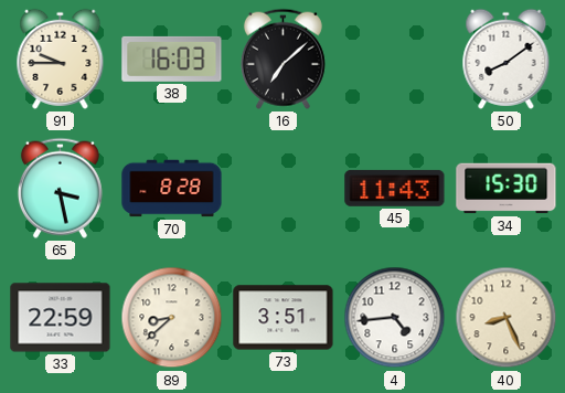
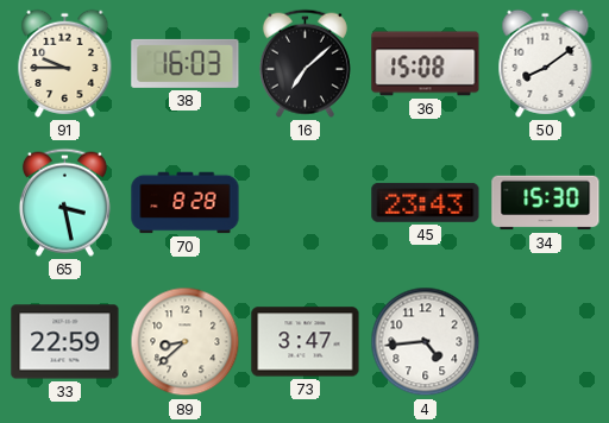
36: none -> 15:08 (426, 64)
45: 11:43 -> 23:43 (426, 202)
73: 3:51 -> 3:47 (306, 342)
40: 8:26 -> none (507, 318)
